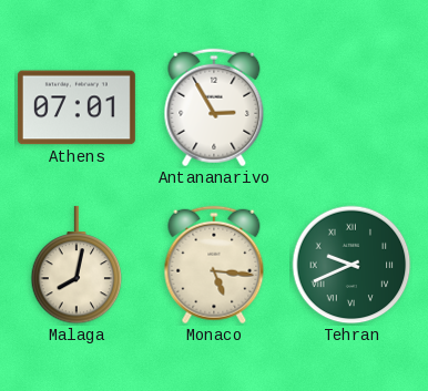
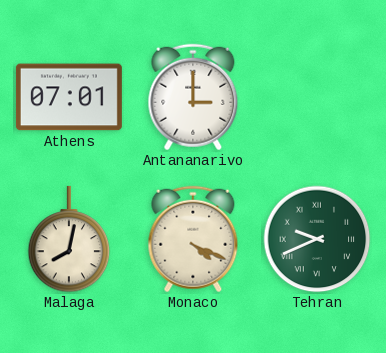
Antananarivo: 2:55 -> 3:00 (193, 97)
Monaco: 5:16 -> 4:19 (193, 239)
